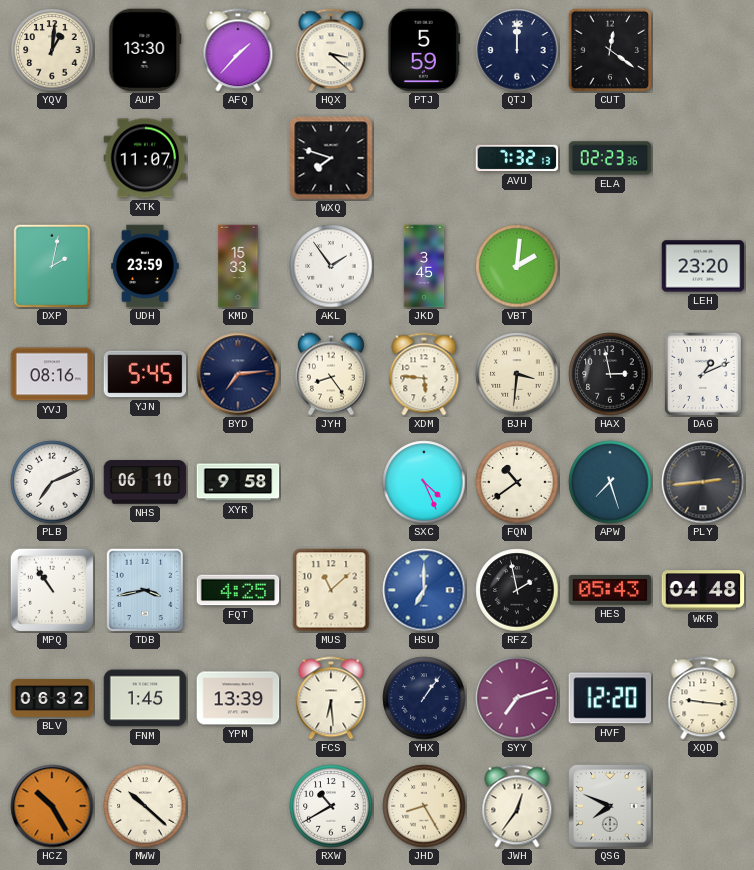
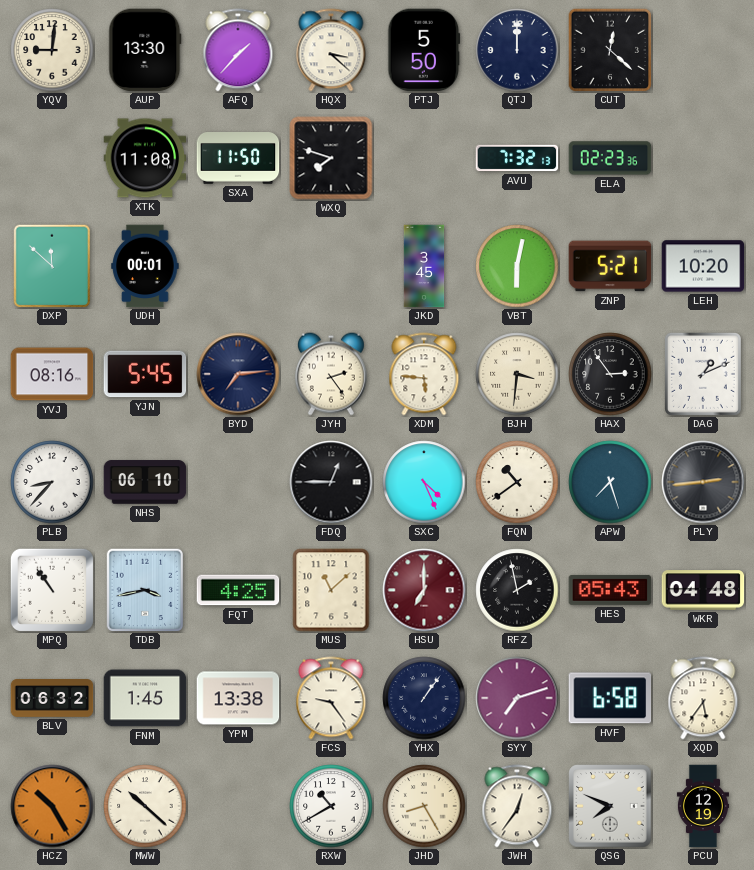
YQV: 1:01 -> 9:01 (52, 50)
PTJ: 5:59 -> 5:50 (424, 50)
CUT: 12:21 -> 12:22 (610, 50)
XTK: 11:07 -> 11:08 (145, 158)
SXA: none -> 11:50 (238, 159)
DXP: 2:02 -> 11:52 (52, 266)
UDH: 23:59 -> 00:01 (145, 266)
KMD: 15:33 -> none (238, 266)
AKL: 1:54 -> none (331, 266)
VBT: 2:01 -> 6:02 (517, 266)
ZNP: none -> 5:21 (610, 266)
LEH: 23:20 -> 10:20 (703, 266)
JYH: 8:24 -> 2:24 (331, 374)
HAX: 2:58 -> 2:54 (610, 374)
PLB: 7:11 -> 8:37 (52, 482)
XYR: 9:58 -> none (238, 482)
FDQ: none -> 12:45 (331, 482)
HSU dial: blue -> burgundy (424, 590)
YPM: 13:39 -> 13:38 (238, 698)
FCS: 6:29 -> 9:24 (331, 698)
HVF: 12:20 -> 6:58 (610, 698)
XQD: 9:16 -> 5:36 (703, 698)
PCU: none -> 12:19 (703, 806)
